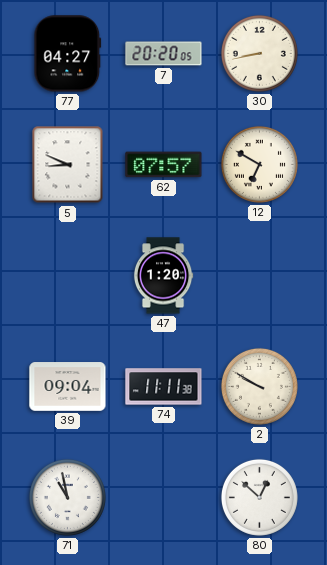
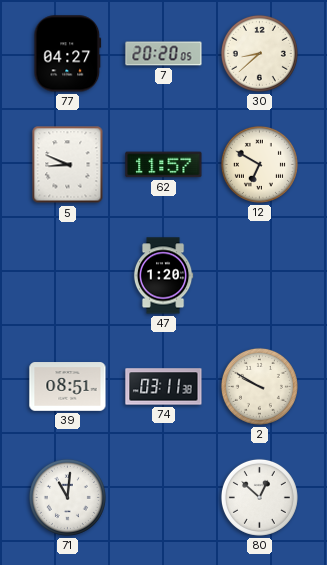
30: 8:43 -> 8:38 (259, 53)
62: 07:57 -> 11:57 (164, 165)
39: 09:04 -> 08:51 (68, 387)
74: 11:11 -> 03:11 (164, 387)
71: 10:58 -> 11:01 (67, 497)
